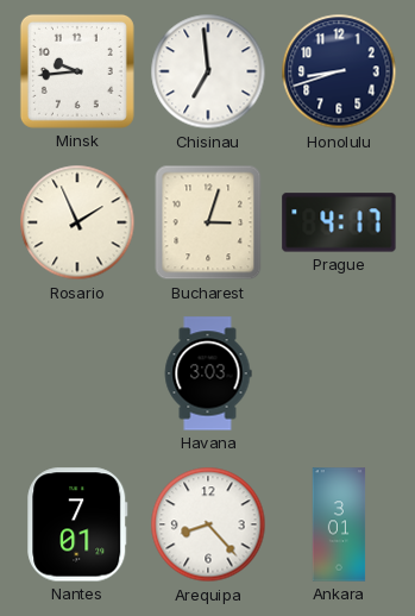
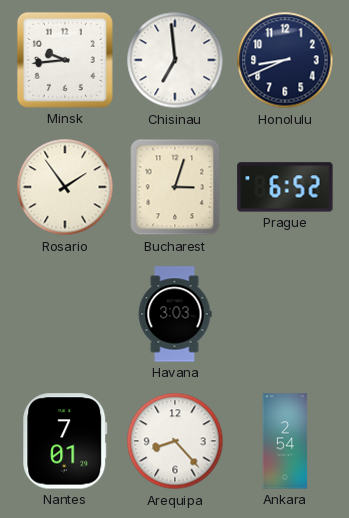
Honolulu: 8:42 -> 8:41 (285, 60)
Rosario: 1:56 -> 1:54 (65, 187)
Prague: 4:17 -> 6:52 (285, 187)
Ankara: 3:01 -> 2:54 (285, 441)
